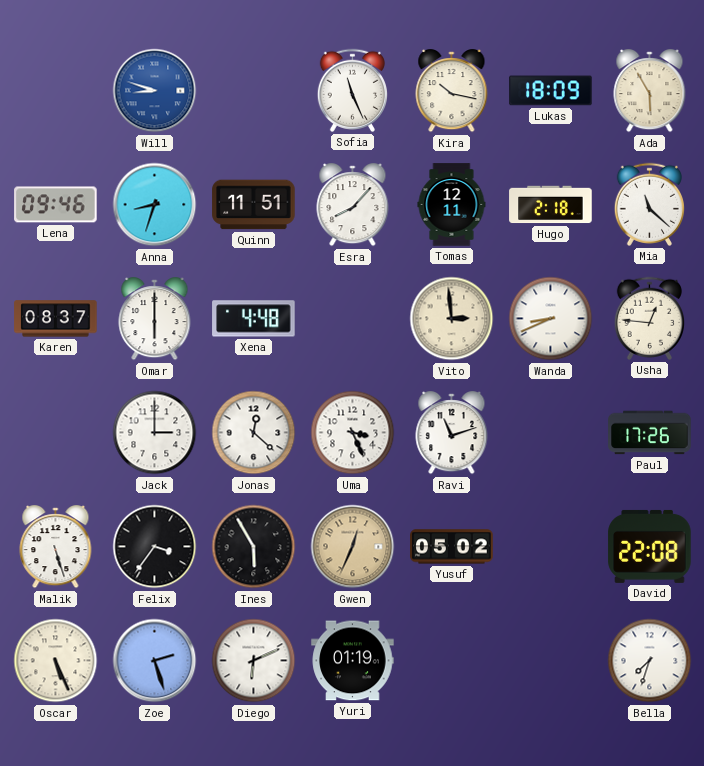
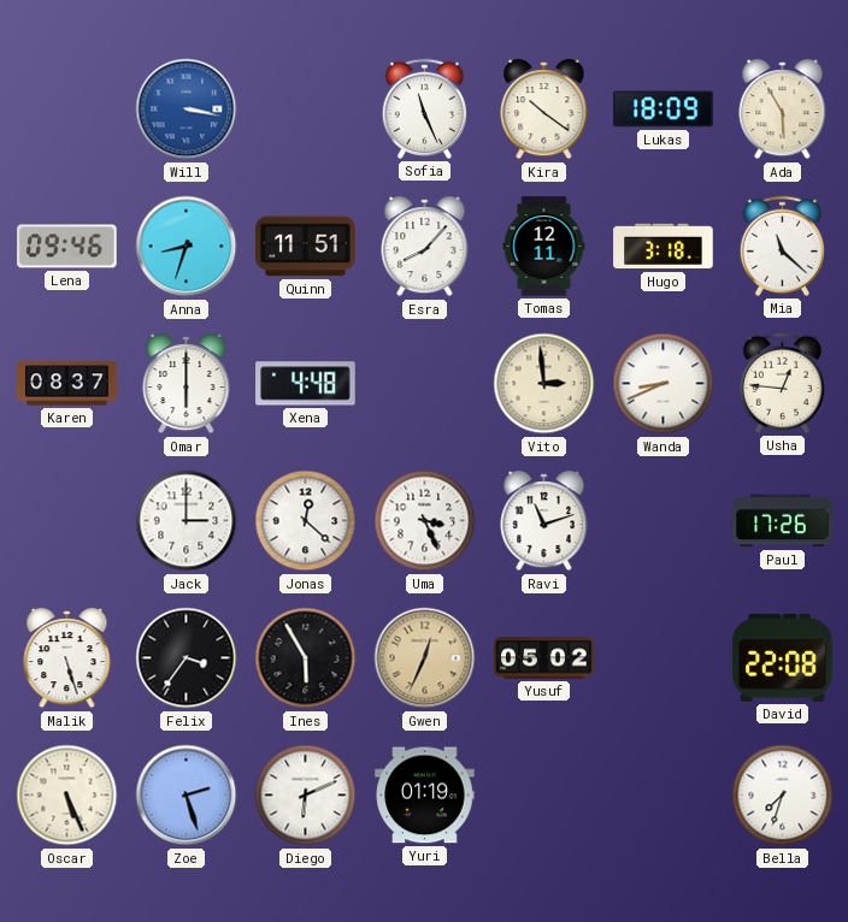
Will: 8:48 -> 3:17 (187, 110)
Kira: 10:17 -> 10:21 (544, 110)
Hugo: 2:18 -> 3:18 (664, 247)
